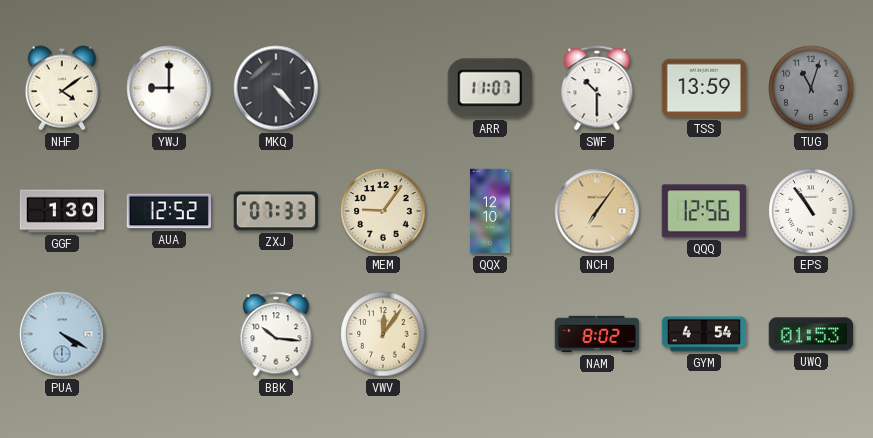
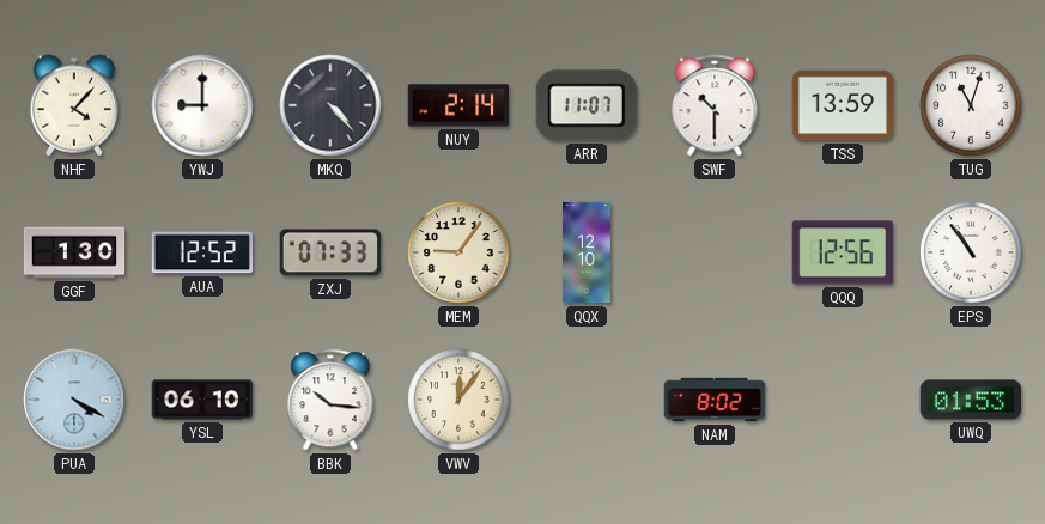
NHF: 4:09 -> 4:07 (73, 105)
NUY: none -> 2:14 (458, 105)
TUG dial: grey -> white (971, 105)
NCH: 7:06 -> none (597, 211)
YSL: none -> 06:10 (202, 400)
GYM: 4:54 -> none (704, 334)
